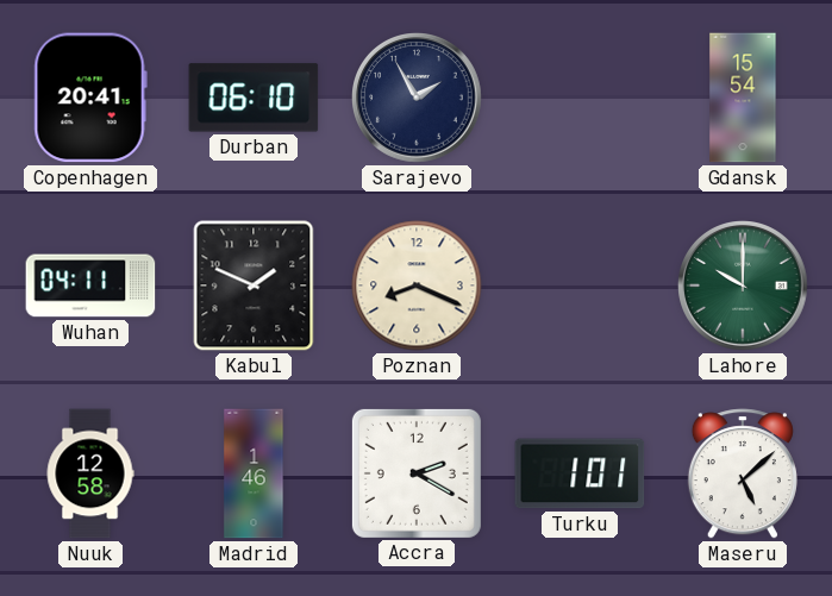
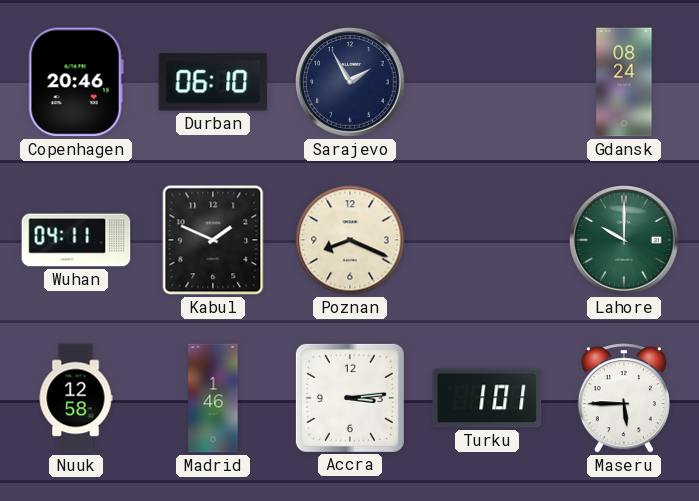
Copenhagen: 20:41 -> 20:46 (76, 82)
Gdansk: 15:54 -> 08:24 (624, 82)
Accra: 2:20 -> 3:14 (350, 398)
Maseru: 5:08 -> 5:45 (624, 398)
